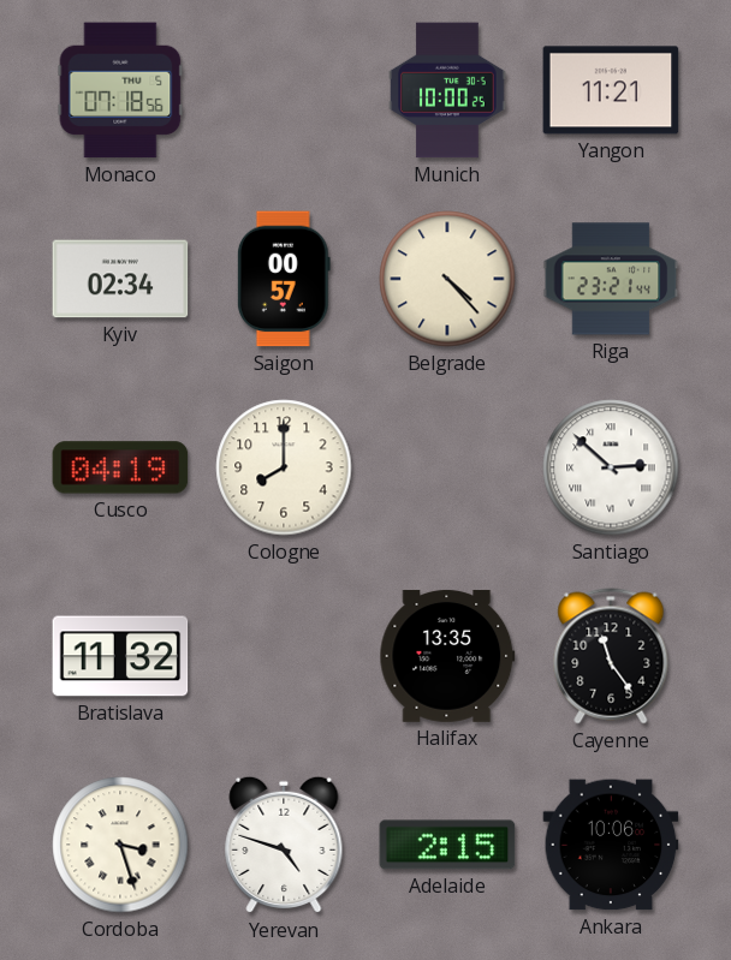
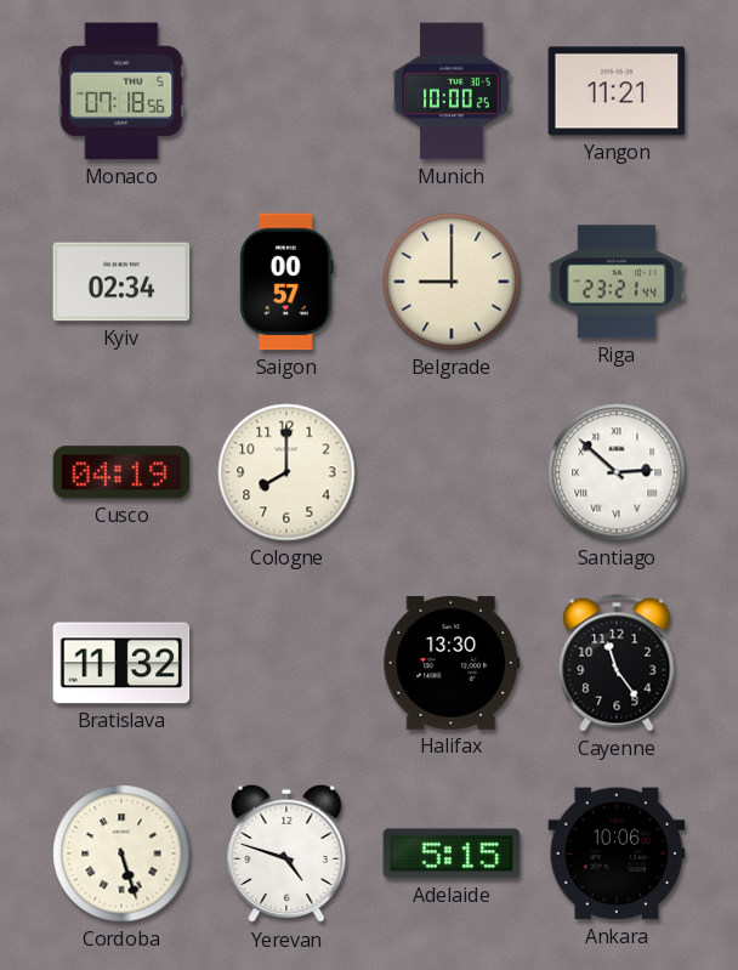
Belgrade: 4:23 -> 9:00 (452, 282)
Halifax: 13:35 -> 13:30 (452, 663)
Cordoba: 3:27 -> 5:27 (121, 853)
Adelaide: 2:15 -> 5:15 (452, 853)
